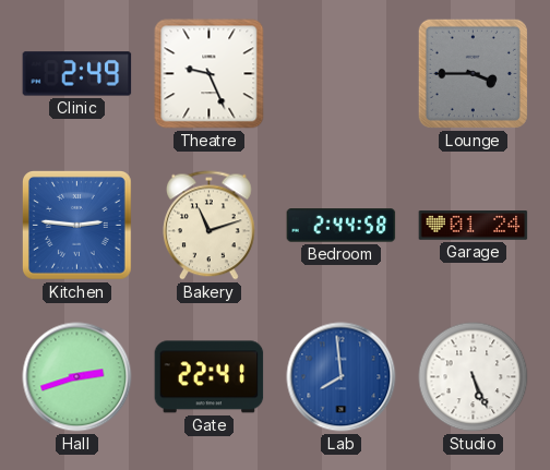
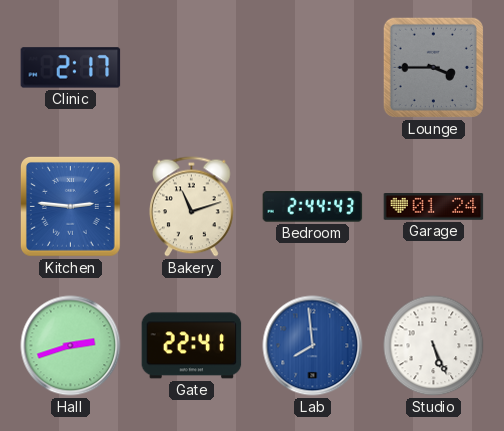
Clinic: 2:49 -> 2:17 (71, 68)
Theatre: 9:26 -> none (210, 74)
Bedroom: 2:44:58 -> 2:44:43 (313, 207)
